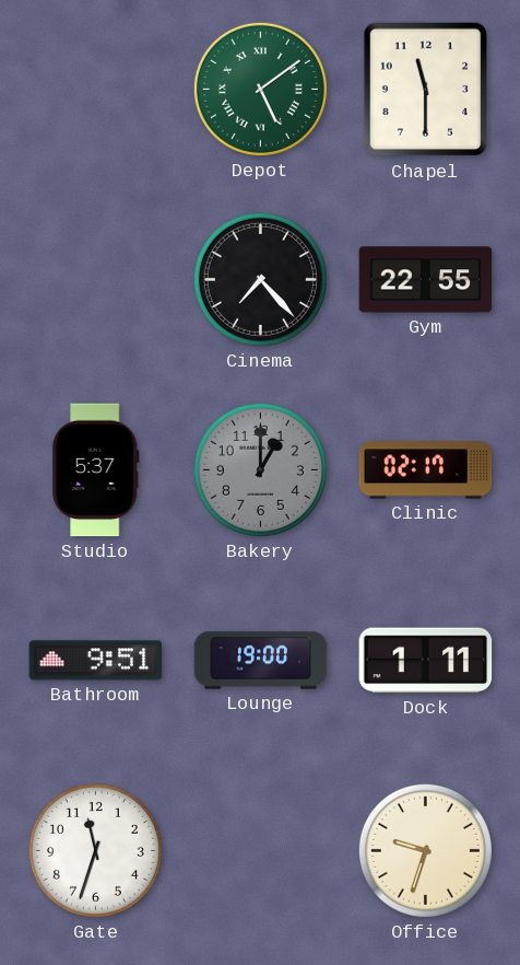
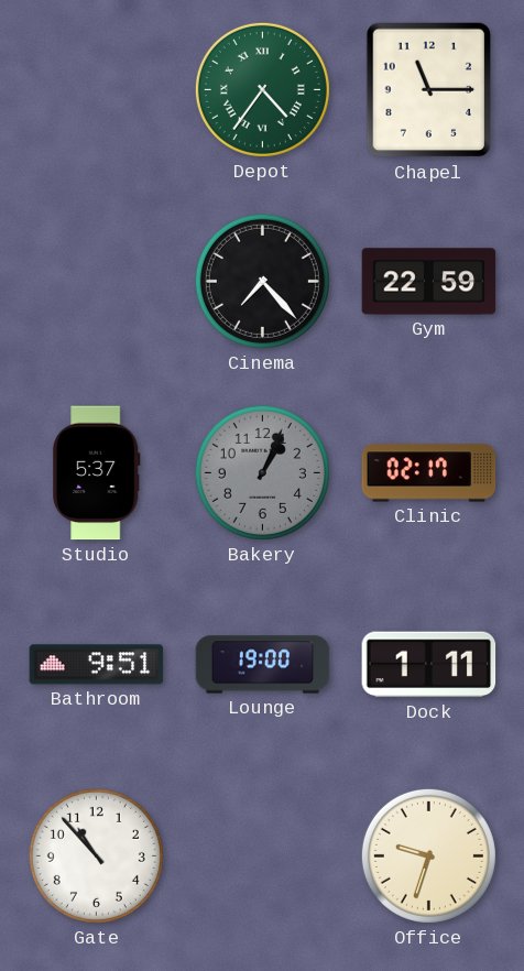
Depot: 5:09 -> 4:36 (262, 89)
Chapel: 11:30 -> 11:15 (429, 90)
Gym: 22:55 -> 22:59 (429, 282)
Bakery: 1:00 -> 1:04 (262, 472)
Gate: 11:33 -> 10:53 (96, 855)
